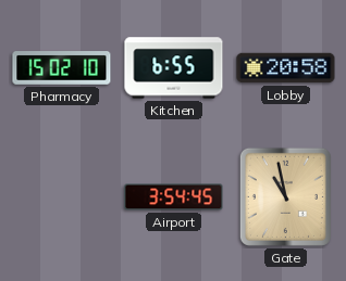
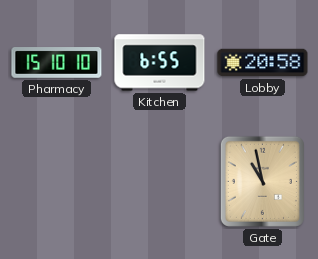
Pharmacy: 15:02 -> 15:10 (57, 63)
Airport: 3:54 -> none (174, 197)
